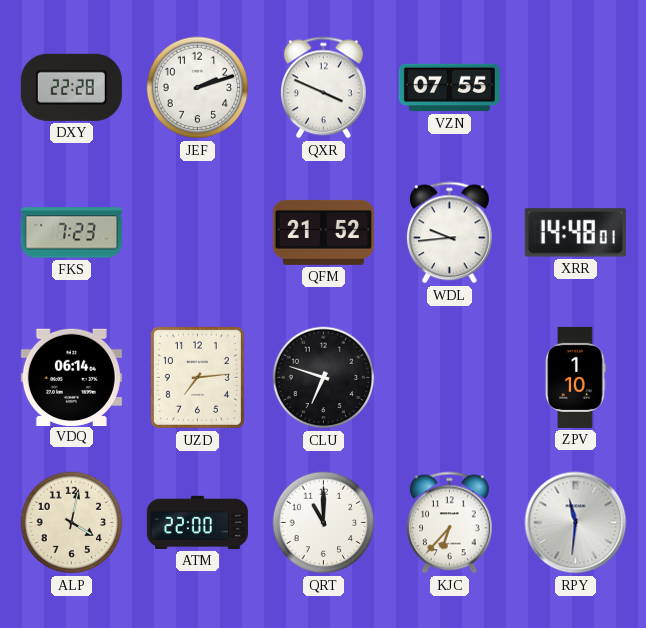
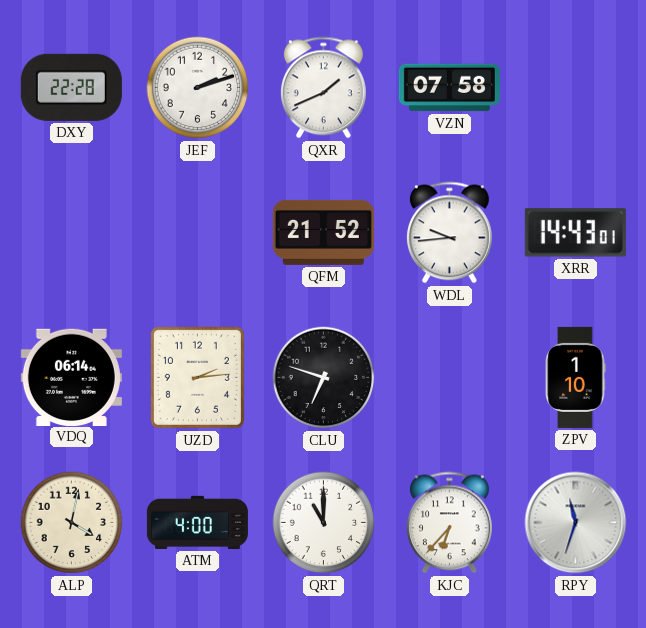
QXR: 3:49 -> 1:41 (323, 88)
VZN: 07:55 -> 07:58 (449, 88)
FKS: 7:23 -> none (71, 233)
XRR: 14:48 -> 14:43 (575, 233)
UZD: 7:14 -> 2:14 (197, 377)
ATM: 22:00 -> 4:00 (197, 522)
RPY: 11:31 -> 11:33 (576, 523)
